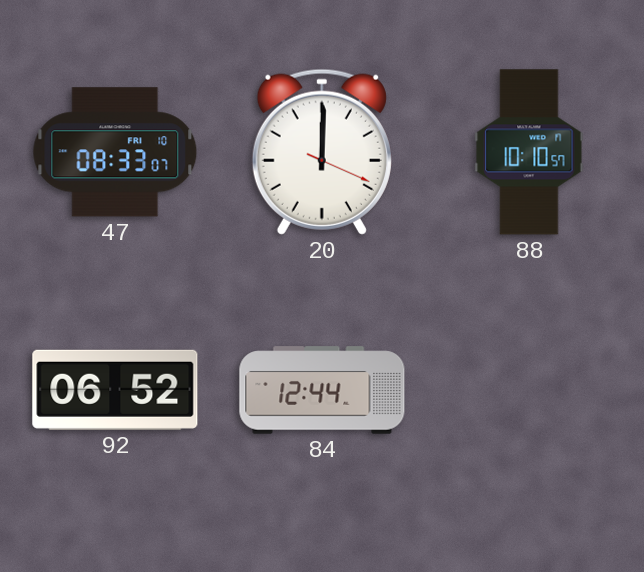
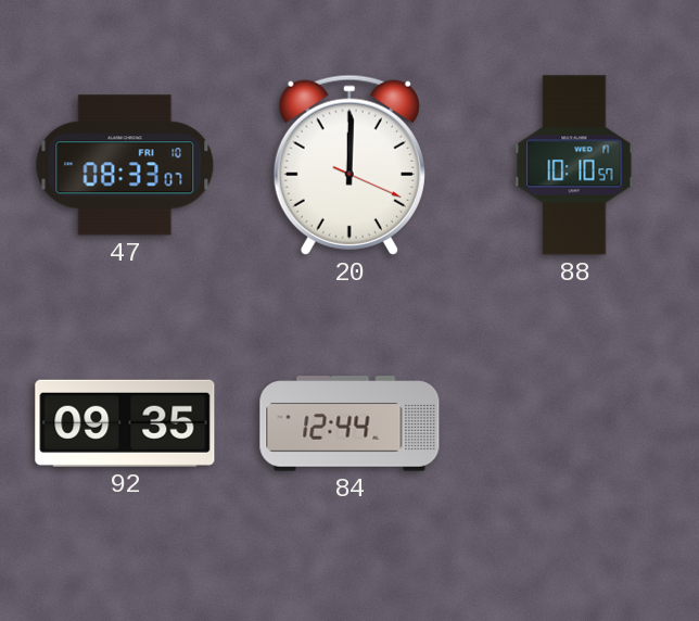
92: 06:52 -> 09:35 (125, 423)
